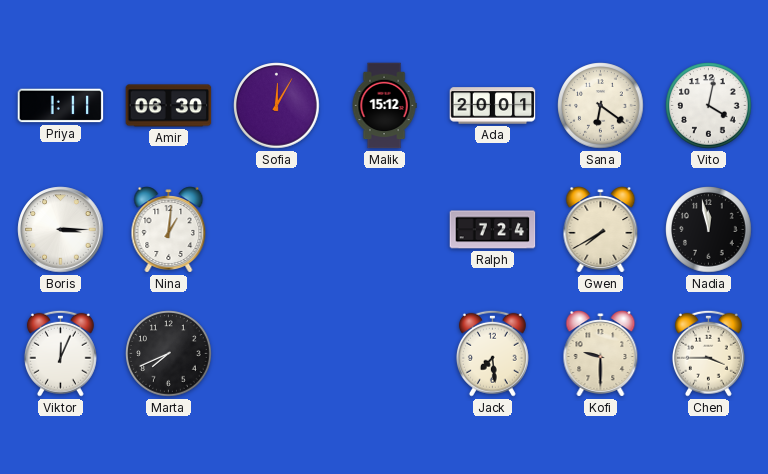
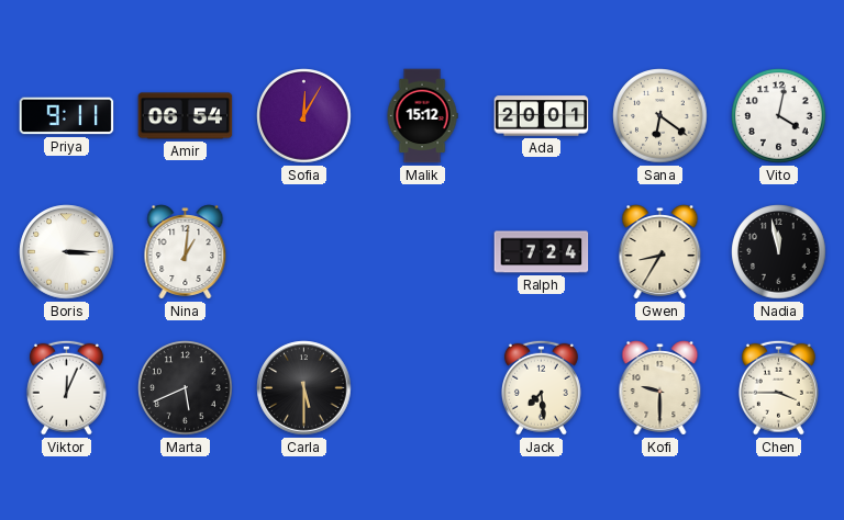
Priya: 1:11 -> 9:11 (67, 116)
Amir: 06:30 -> 06:54 (186, 116)
Gwen: 7:40 -> 8:35 (660, 252)
Marta: 7:41 -> 5:41 (186, 388)
Carla: none -> 5:30 (304, 388)
